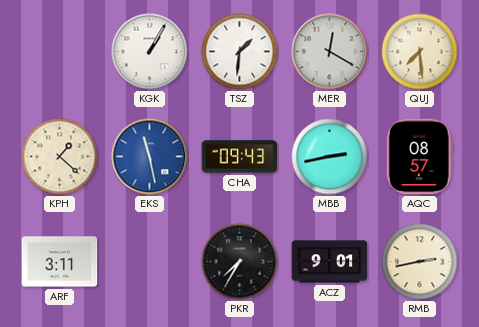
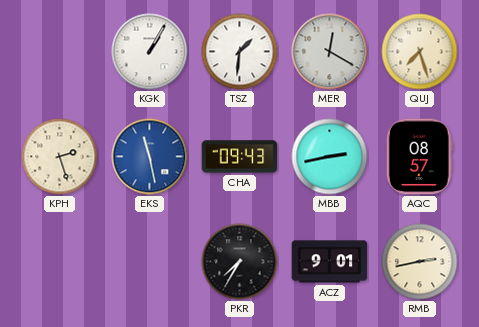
QUJ: 7:29 -> 7:27 (420, 52)
KPH: 1:22 -> 2:27 (60, 157)
ARF: 3:11 -> none (60, 262)
